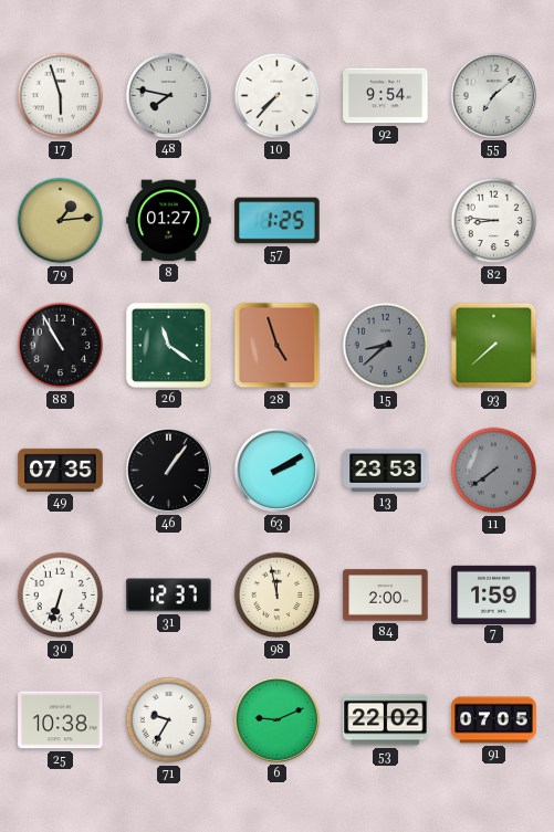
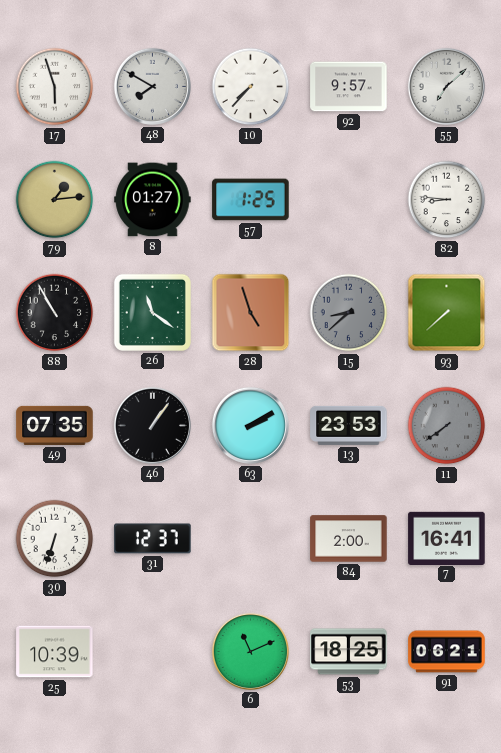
48: 7:47 -> 7:50 (152, 86)
92: 9:54 -> 9:57 (349, 87)
98: 11:58 -> none (278, 596)
7: 1:59 -> 16:41 (447, 538)
25: 10:38 -> 10:39 (55, 652)
71: 9:35 -> none (169, 720)
6: 9:11 -> 11:11 (250, 651)
53: 22:02 -> 18:25 (349, 652)
91: 07:05 -> 06:21 (447, 652)
